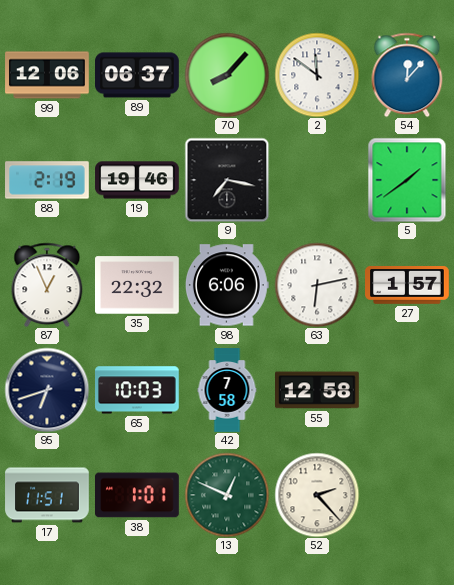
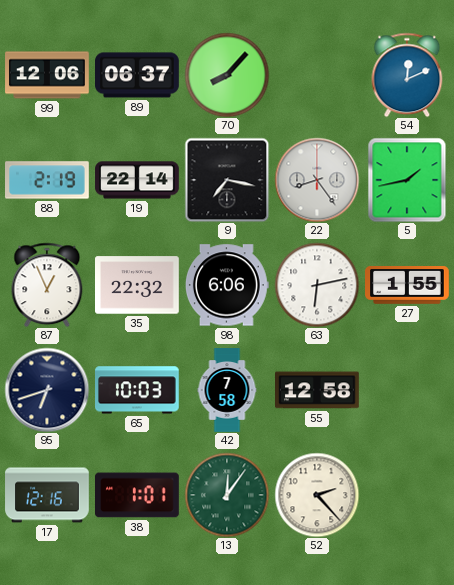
2: 11:51 -> none (317, 75)
54: 12:07 -> 12:11 (407, 75)
19: 19:46 -> 22:14 (137, 180)
22: none -> 8:24 (317, 180)
5: 1:39 -> 1:43 (407, 180)
27: 1:57 -> 1:55 (408, 286)
17: 11:51 -> 12:16 (47, 495)
13: 12:49 -> 12:06 (227, 495)
